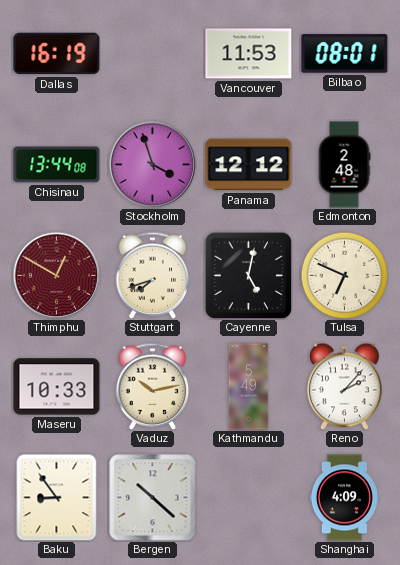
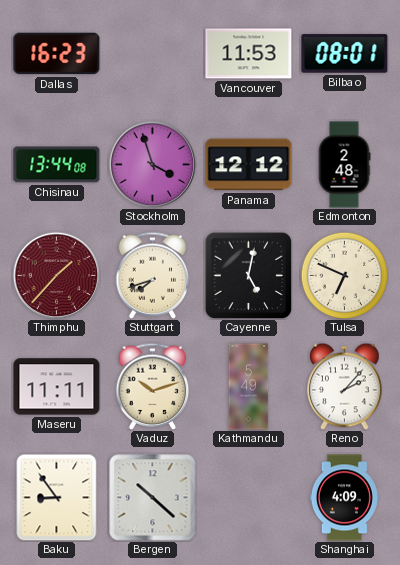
Dallas: 16:19 -> 16:23 (57, 54)
Thimphu: 12:50 -> 1:37 (56, 275)
Maseru: 10:33 -> 11:11 (57, 387)
Vaduz: 10:13 -> 10:12 (153, 386)
